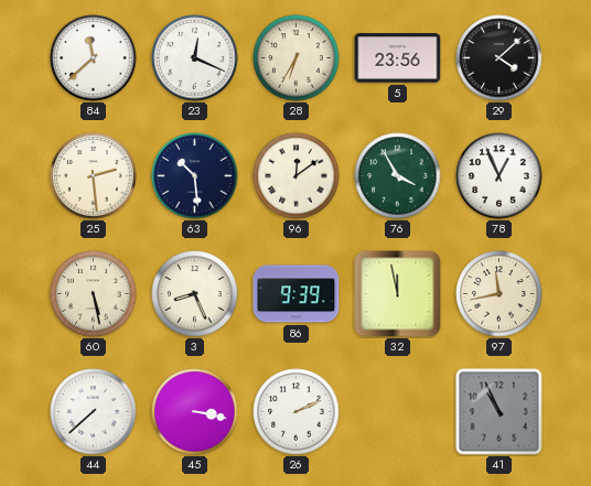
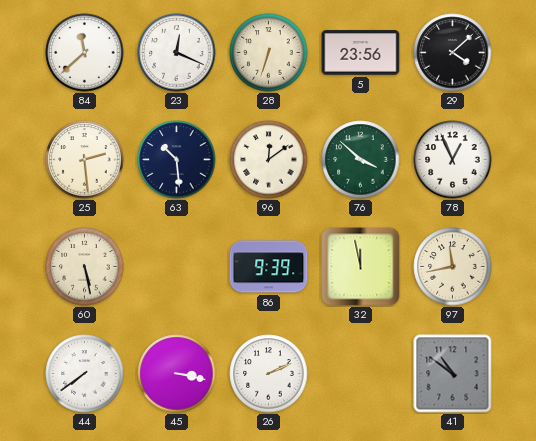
28: 6:35 -> 6:33 (269, 53)
76: 3:55 -> 3:52 (361, 160)
3: 8:26 -> none (195, 294)
44: 7:38 -> 7:39 (85, 374)
41: 10:56 -> 10:51 (453, 374)
